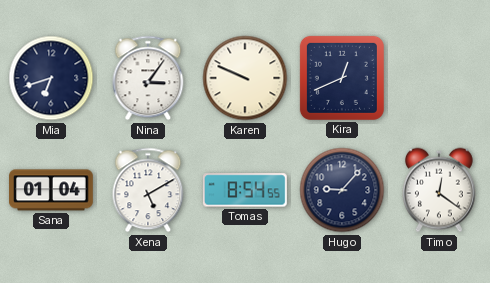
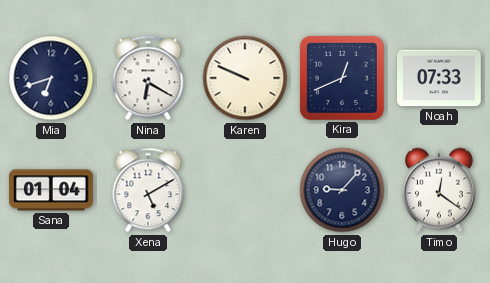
Nina: 3:06 -> 6:20 (148, 78)
Noah: none -> 07:33 (440, 78)
Tomas: 8:54 -> none (245, 190)
